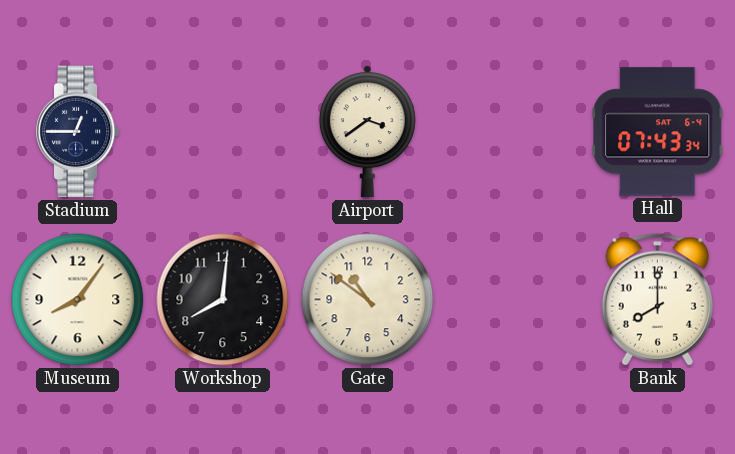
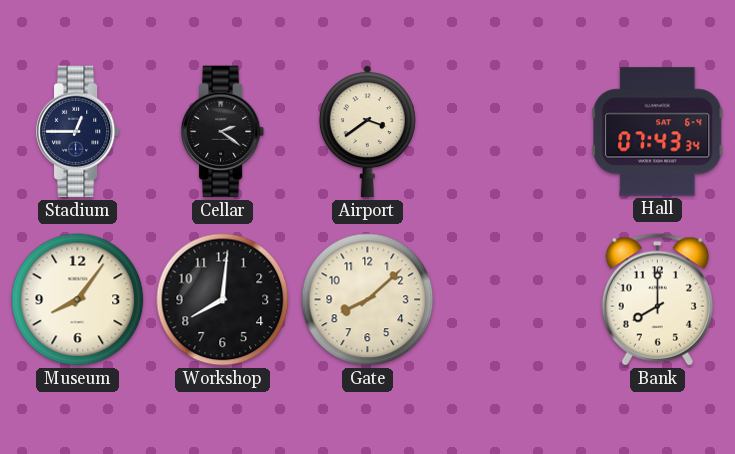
Cellar: none -> 2:21 (223, 132)
Gate: 10:51 -> 8:08 (368, 300)
